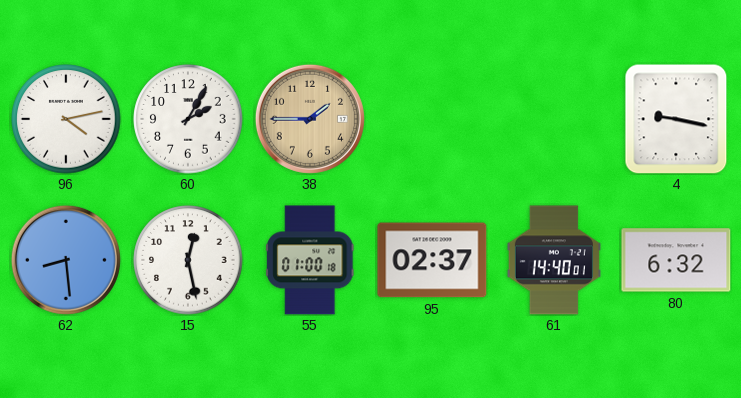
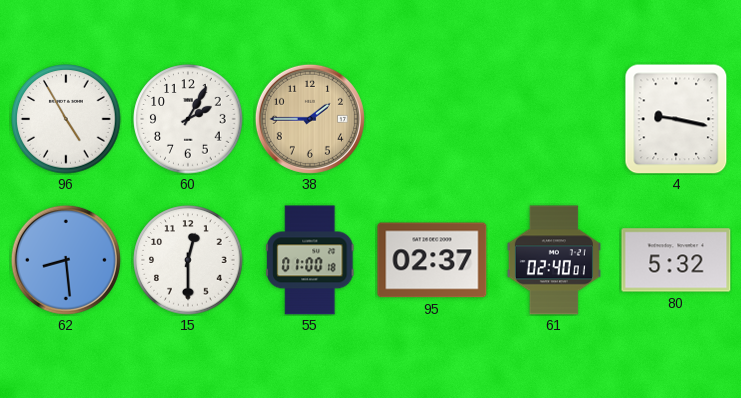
96: 4:13 -> 4:55 (66, 119)
15: 12:28 -> 12:30 (188, 260)
61: 14:40 -> 02:40 (554, 260)
80: 6:32 -> 5:32 (676, 260)
